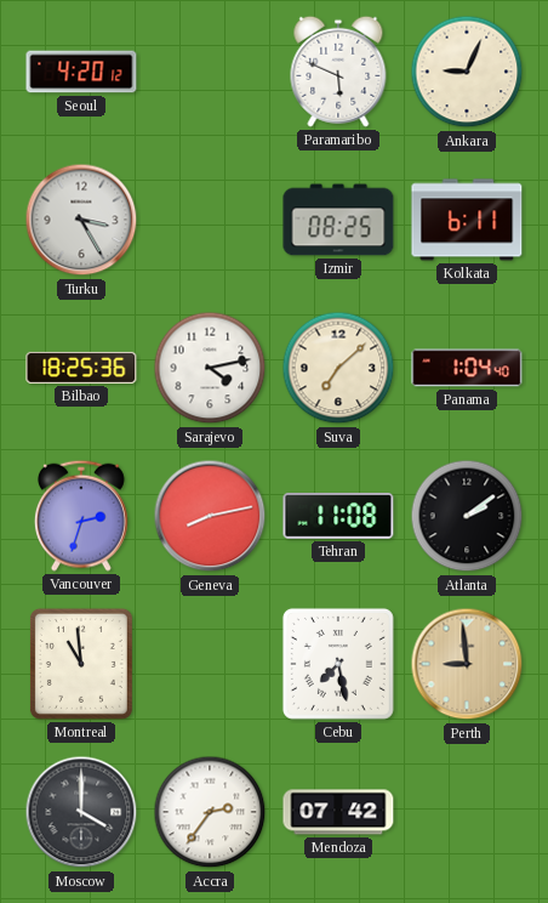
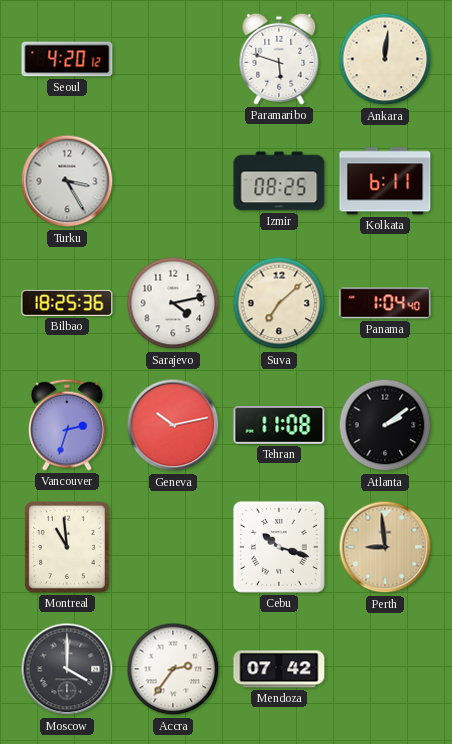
Paramaribo: 5:49 -> 5:48 (279, 59)
Ankara: 9:04 -> 12:01 (385, 59)
Geneva: 8:13 -> 10:13 (173, 425)
Cebu: 7:28 -> 10:18 (279, 547)
